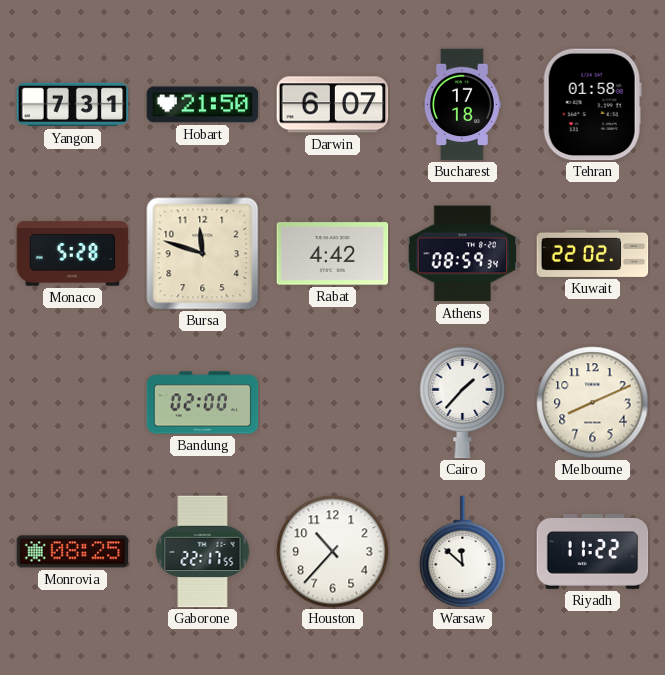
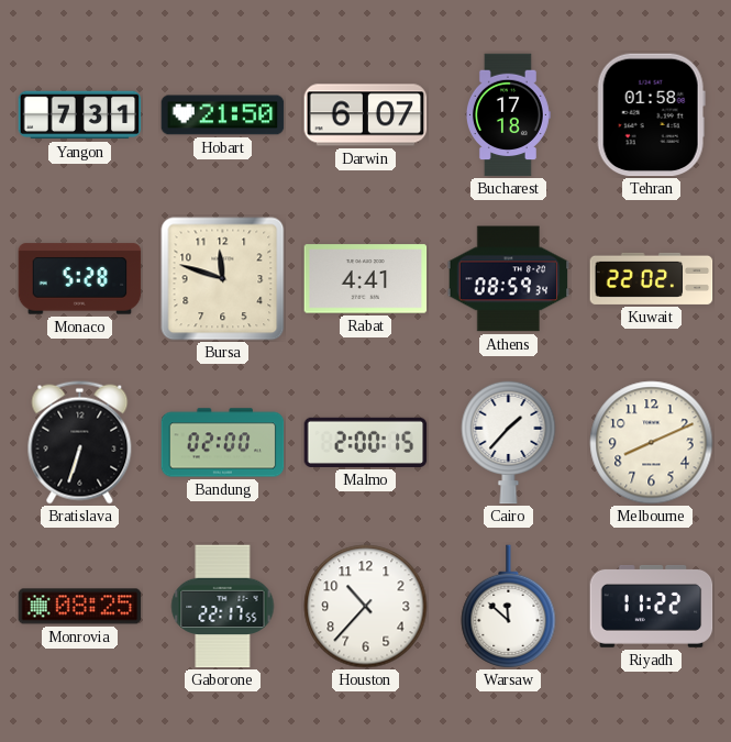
Rabat: 4:42 -> 4:41 (366, 279)
Bratislava: none -> 6:33 (80, 443)
Malmo: none -> 2:00 (366, 442)
